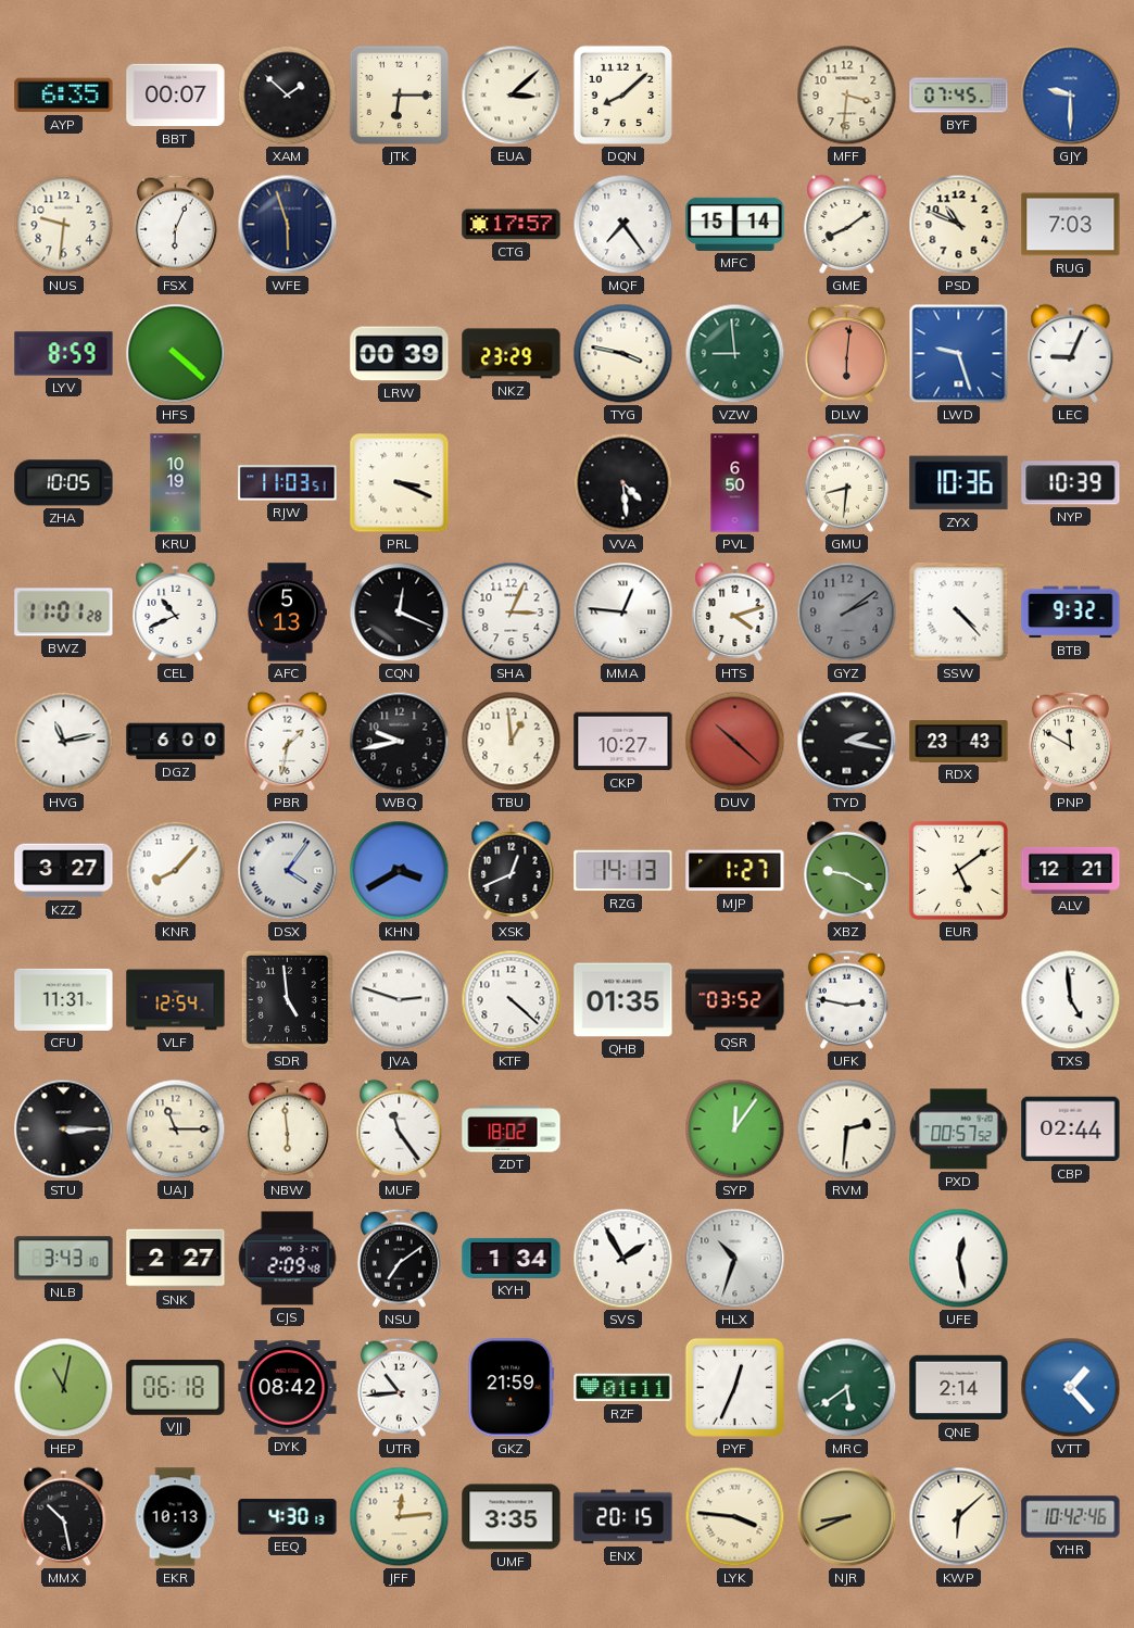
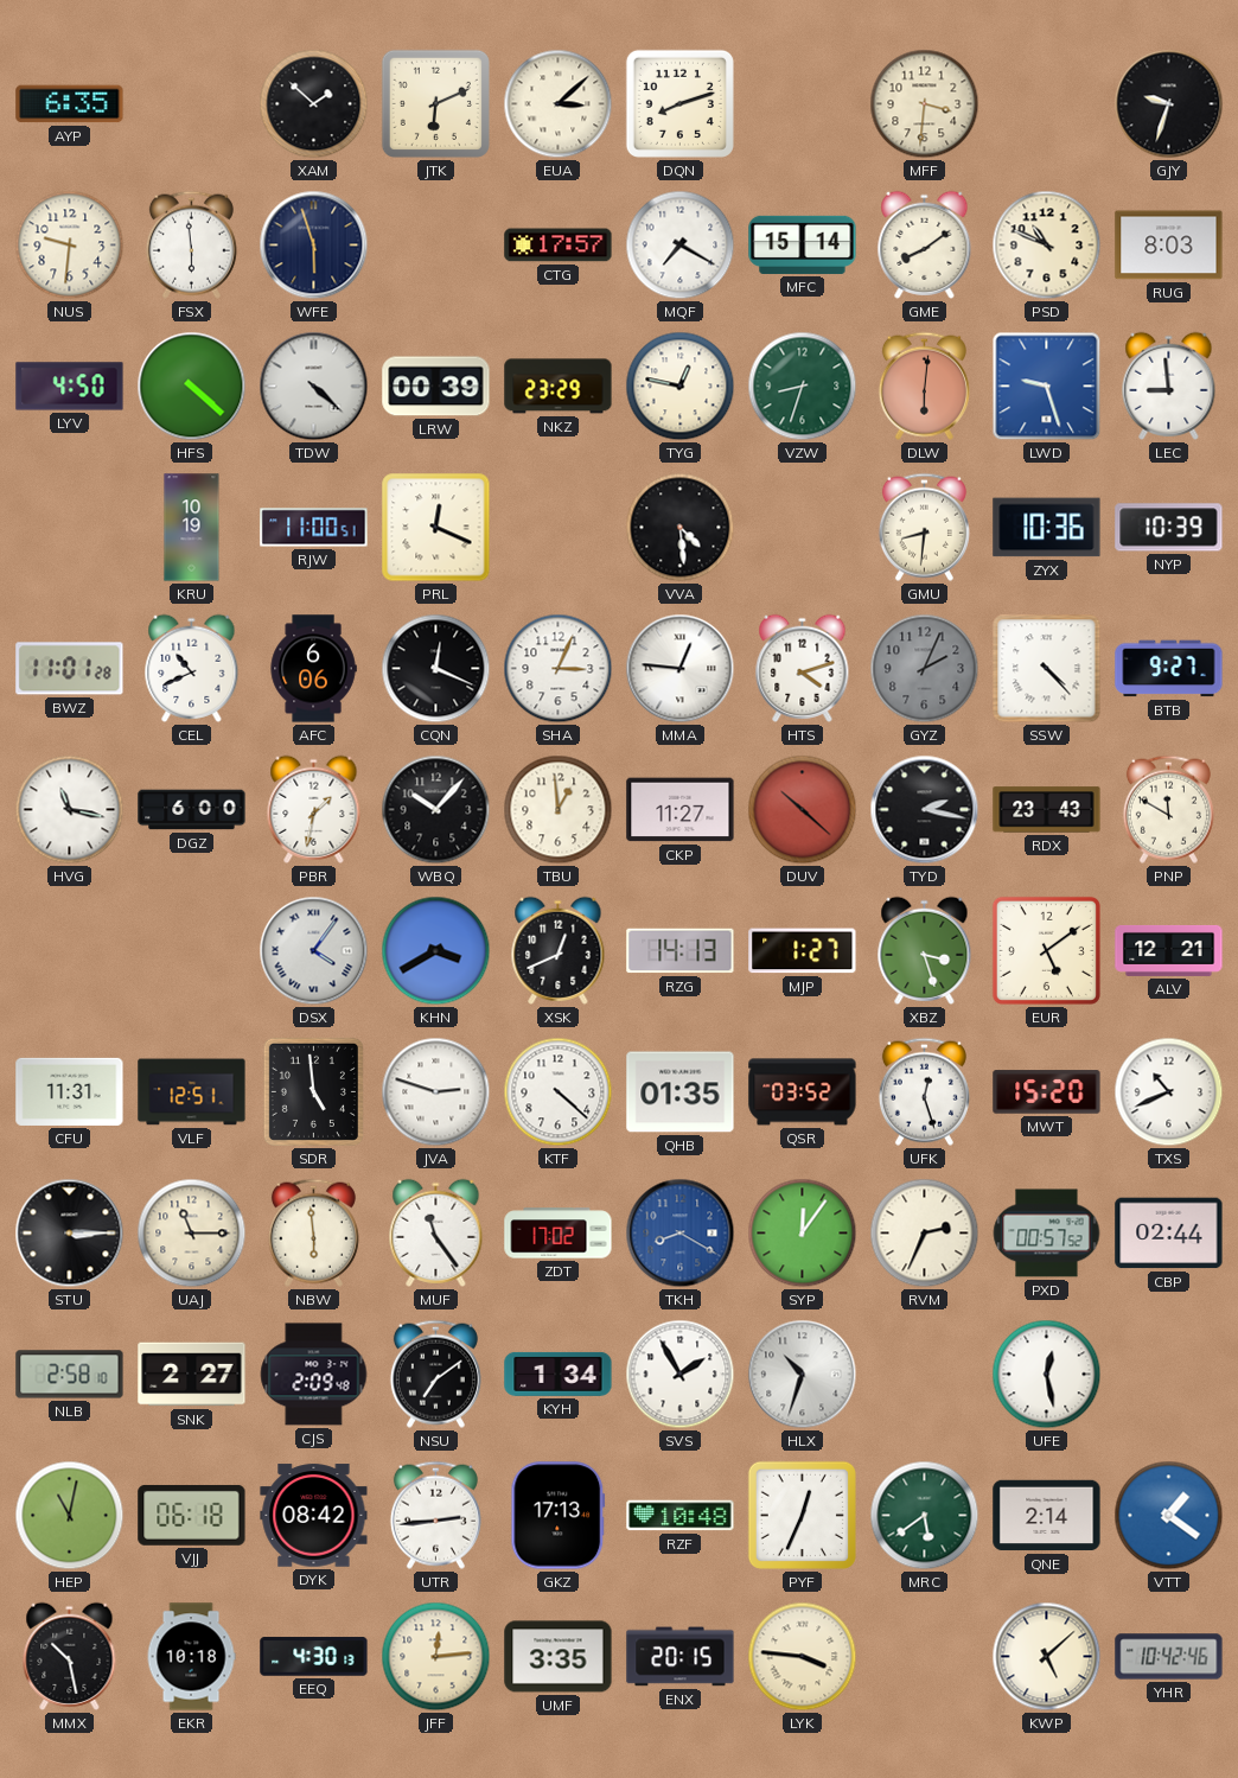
BBT: 00:07 -> none (176, 96)
JTK: 6:15 -> 6:11 (435, 103)
DQN: 8:08 -> 8:12 (679, 103)
BYF: 07:45 -> none (959, 96)
GJY: 9:30 -> 9:33 (1169, 104)
GJY dial: blue -> black (1169, 104)
FSX: 6:04 -> 5:59 (191, 244)
MQF: 7:24 -> 7:20 (681, 246)
RUG: 7:03 -> 8:03 (1169, 246)
LYV: 8:59 -> 4:50 (70, 387)
TDW: none -> 4:22 (314, 387)
TYG: 3:47 -> 12:47 (681, 387)
VZW: 8:59 -> 8:33 (803, 387)
LEC: 9:04 -> 8:59 (1169, 385)
ZHA: 10:05 -> none (64, 483)
RJW: 11:03 -> 11:00 (314, 528)
PRL: 3:19 -> 12:19 (436, 528)
PVL: 6:50 -> none (735, 483)
AFC: 5:13 -> 6:06 (313, 669)
GYZ: 2:09 -> 2:04 (925, 669)
BTB: 9:32 -> 9:27 (1169, 669)
HVG: 11:13 -> 11:17 (70, 810)
WBQ: 9:43 -> 10:07 (436, 810)
CKP: 10:27 -> 11:27 (681, 810)
KZZ: 3:27 -> none (64, 871)
KNR: 8:07 -> none (176, 871)
XBZ: 9:20 -> 3:27 (925, 950)
VLF: 12:54 -> 12:51 (192, 1092)
UFK: 2:47 -> 12:27 (924, 1091)
MWT: none -> 15:20 (1047, 1092)
TXS: 4:59 -> 10:41 (1169, 1092)
ZDT: 18:02 -> 17:02 (559, 1234)
TKH: none -> 8:20 (681, 1234)
RVM: 2:31 -> 2:34 (925, 1234)
NLB: 3:43 -> 2:58 (70, 1375)
UTR: 10:44 -> 2:44 (435, 1515)
GKZ: 21:59 -> 17:13 (559, 1516)
RZF: 01:11 -> 10:48 (681, 1516)
VTT: 1:23 -> 1:21 (1169, 1516)
EKR: 10:13 -> 10:18 (191, 1657)
NJR: 8:41 -> none (847, 1517)
KWP: 6:08 -> 5:08 (1047, 1657)
